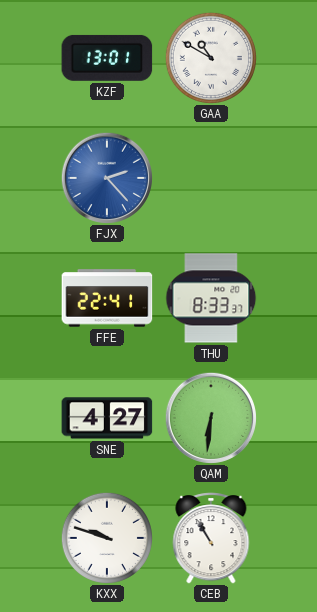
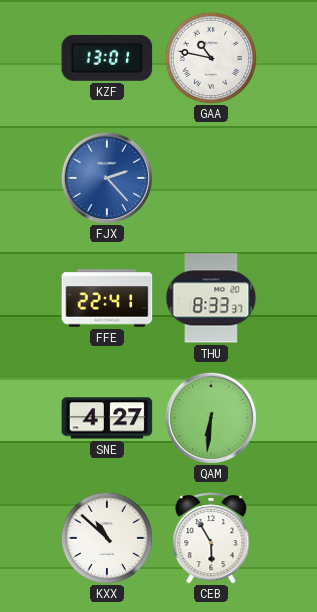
GAA: 10:50 -> 10:47 (211, 58)
KXX: 9:48 -> 10:52 (107, 538)
CEB: 10:55 -> 5:55 (211, 538)
